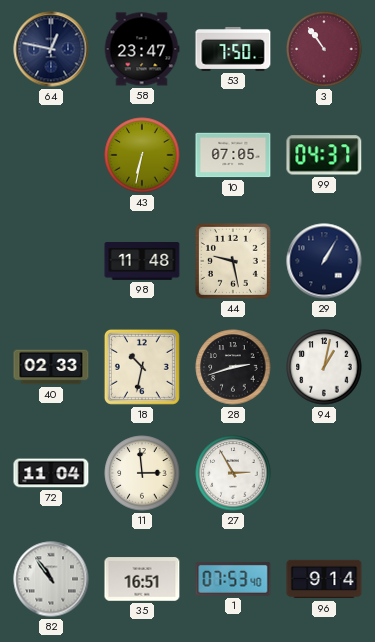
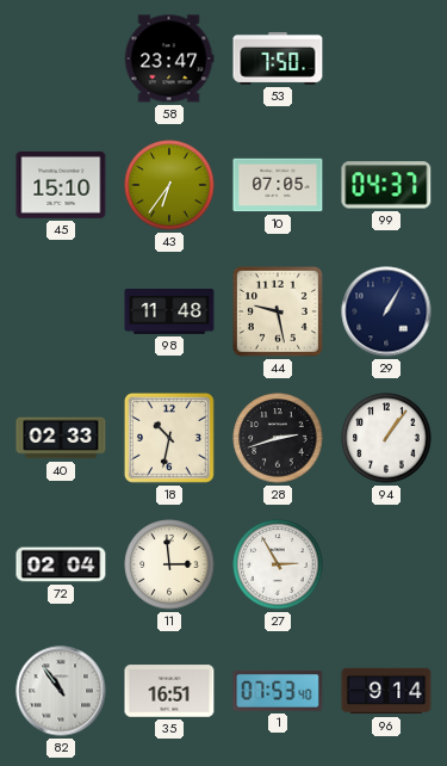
64: 12:47 -> none (51, 49)
3: 10:54 -> none (324, 49)
45: none -> 15:10 (61, 185)
43: 6:32 -> 6:36 (169, 185)
94: 1:02 -> 1:06 (386, 438)
72: 11:04 -> 02:04 (61, 564)
